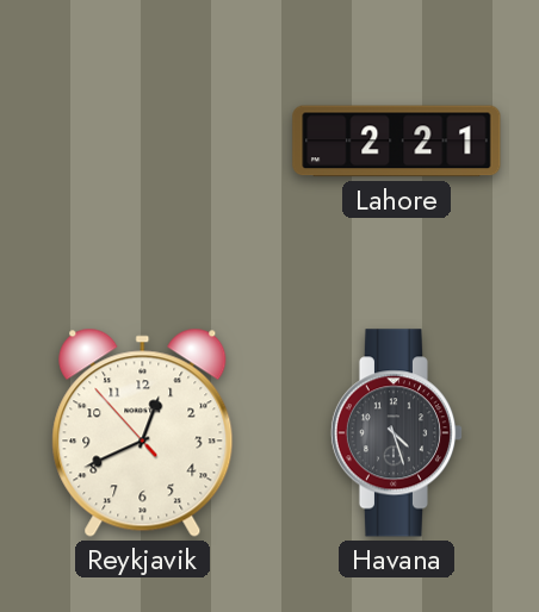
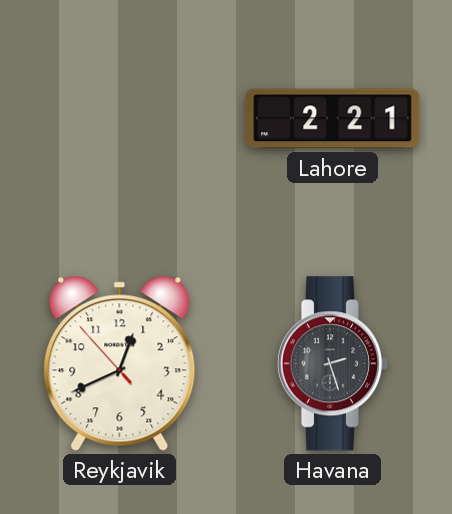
Havana: 4:27 -> 2:27 (333, 364)
